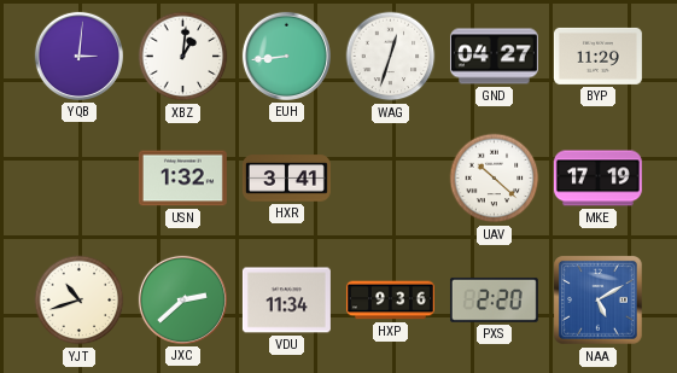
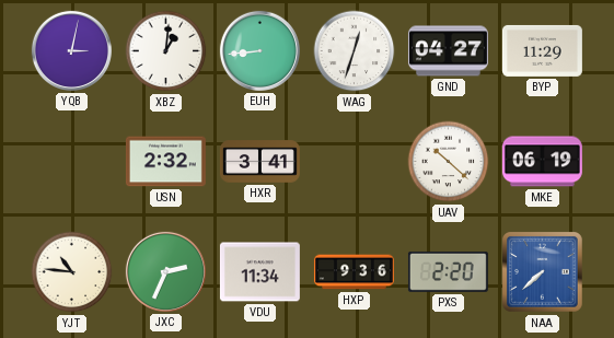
YQB: 3:01 -> 3:02 (71, 50)
USN: 1:32 -> 2:32 (165, 162)
MKE: 17:19 -> 06:19 (542, 162)
YJT: 10:42 -> 10:46 (72, 272)
JXC: 2:38 -> 2:34 (165, 271)
NAA: 5:10 -> 7:38 (543, 272)
